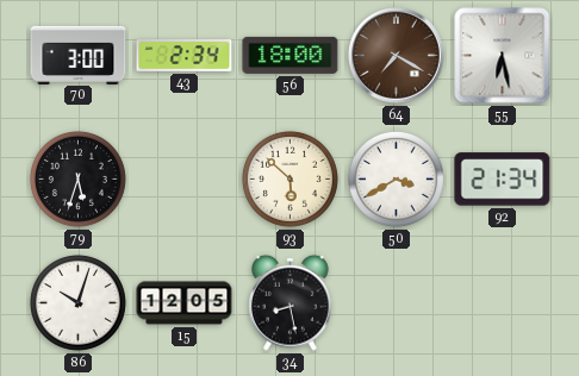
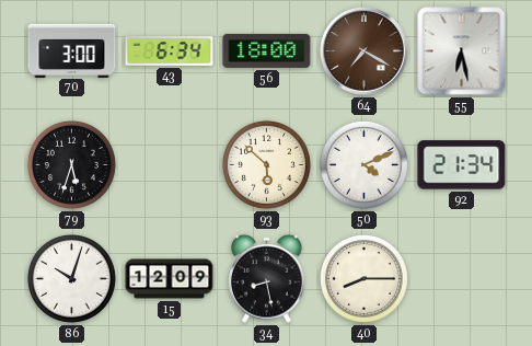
43: 2:34 -> 6:34 (170, 51)
50: 3:40 -> 4:11 (363, 164)
15: 12:05 -> 12:09 (170, 279)
40: none -> 8:15 (363, 278)
